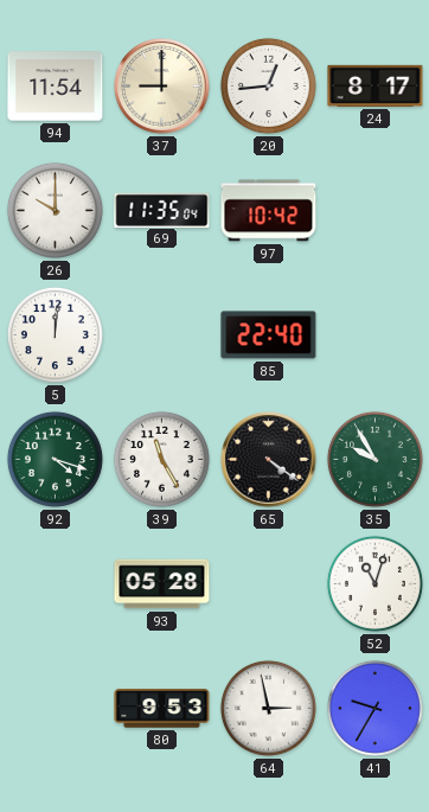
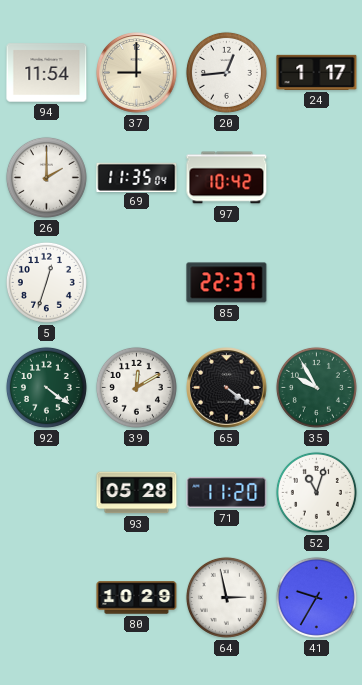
24: 8:17 -> 1:17 (317, 72)
26: 10:00 -> 2:00 (46, 177)
5: 12:01 -> 12:33 (46, 282)
85: 22:40 -> 22:37 (227, 283)
92: 4:18 -> 4:21 (46, 387)
39: 11:25 -> 12:10 (136, 387)
71: none -> 11:20 (227, 492)
80: 9:53 -> 10:29 (137, 598)
